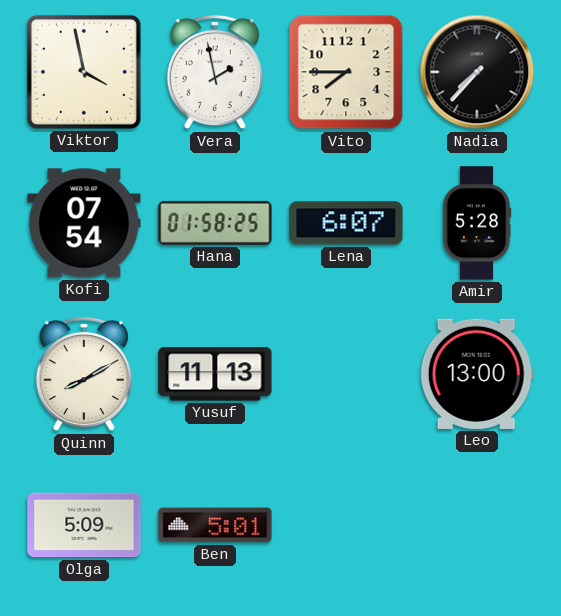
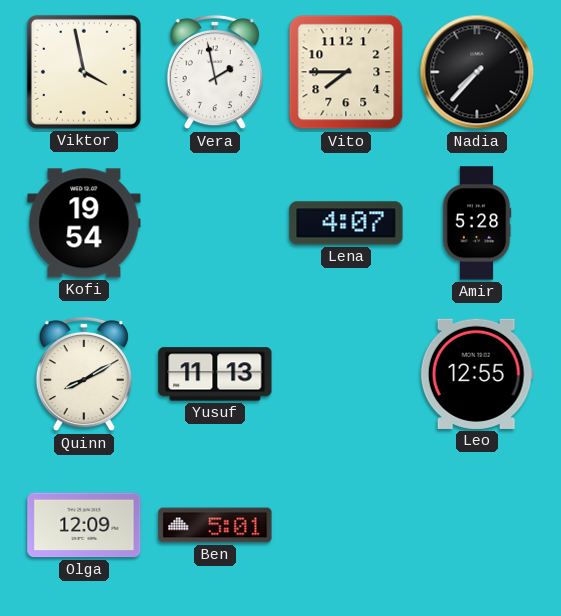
Kofi: 07:54 -> 19:54 (84, 223)
Hana: 01:58 -> none (215, 223)
Lena: 6:07 -> 4:07 (346, 223)
Leo: 13:00 -> 12:55 (477, 374)
Olga: 5:09 -> 12:09 (84, 525)
